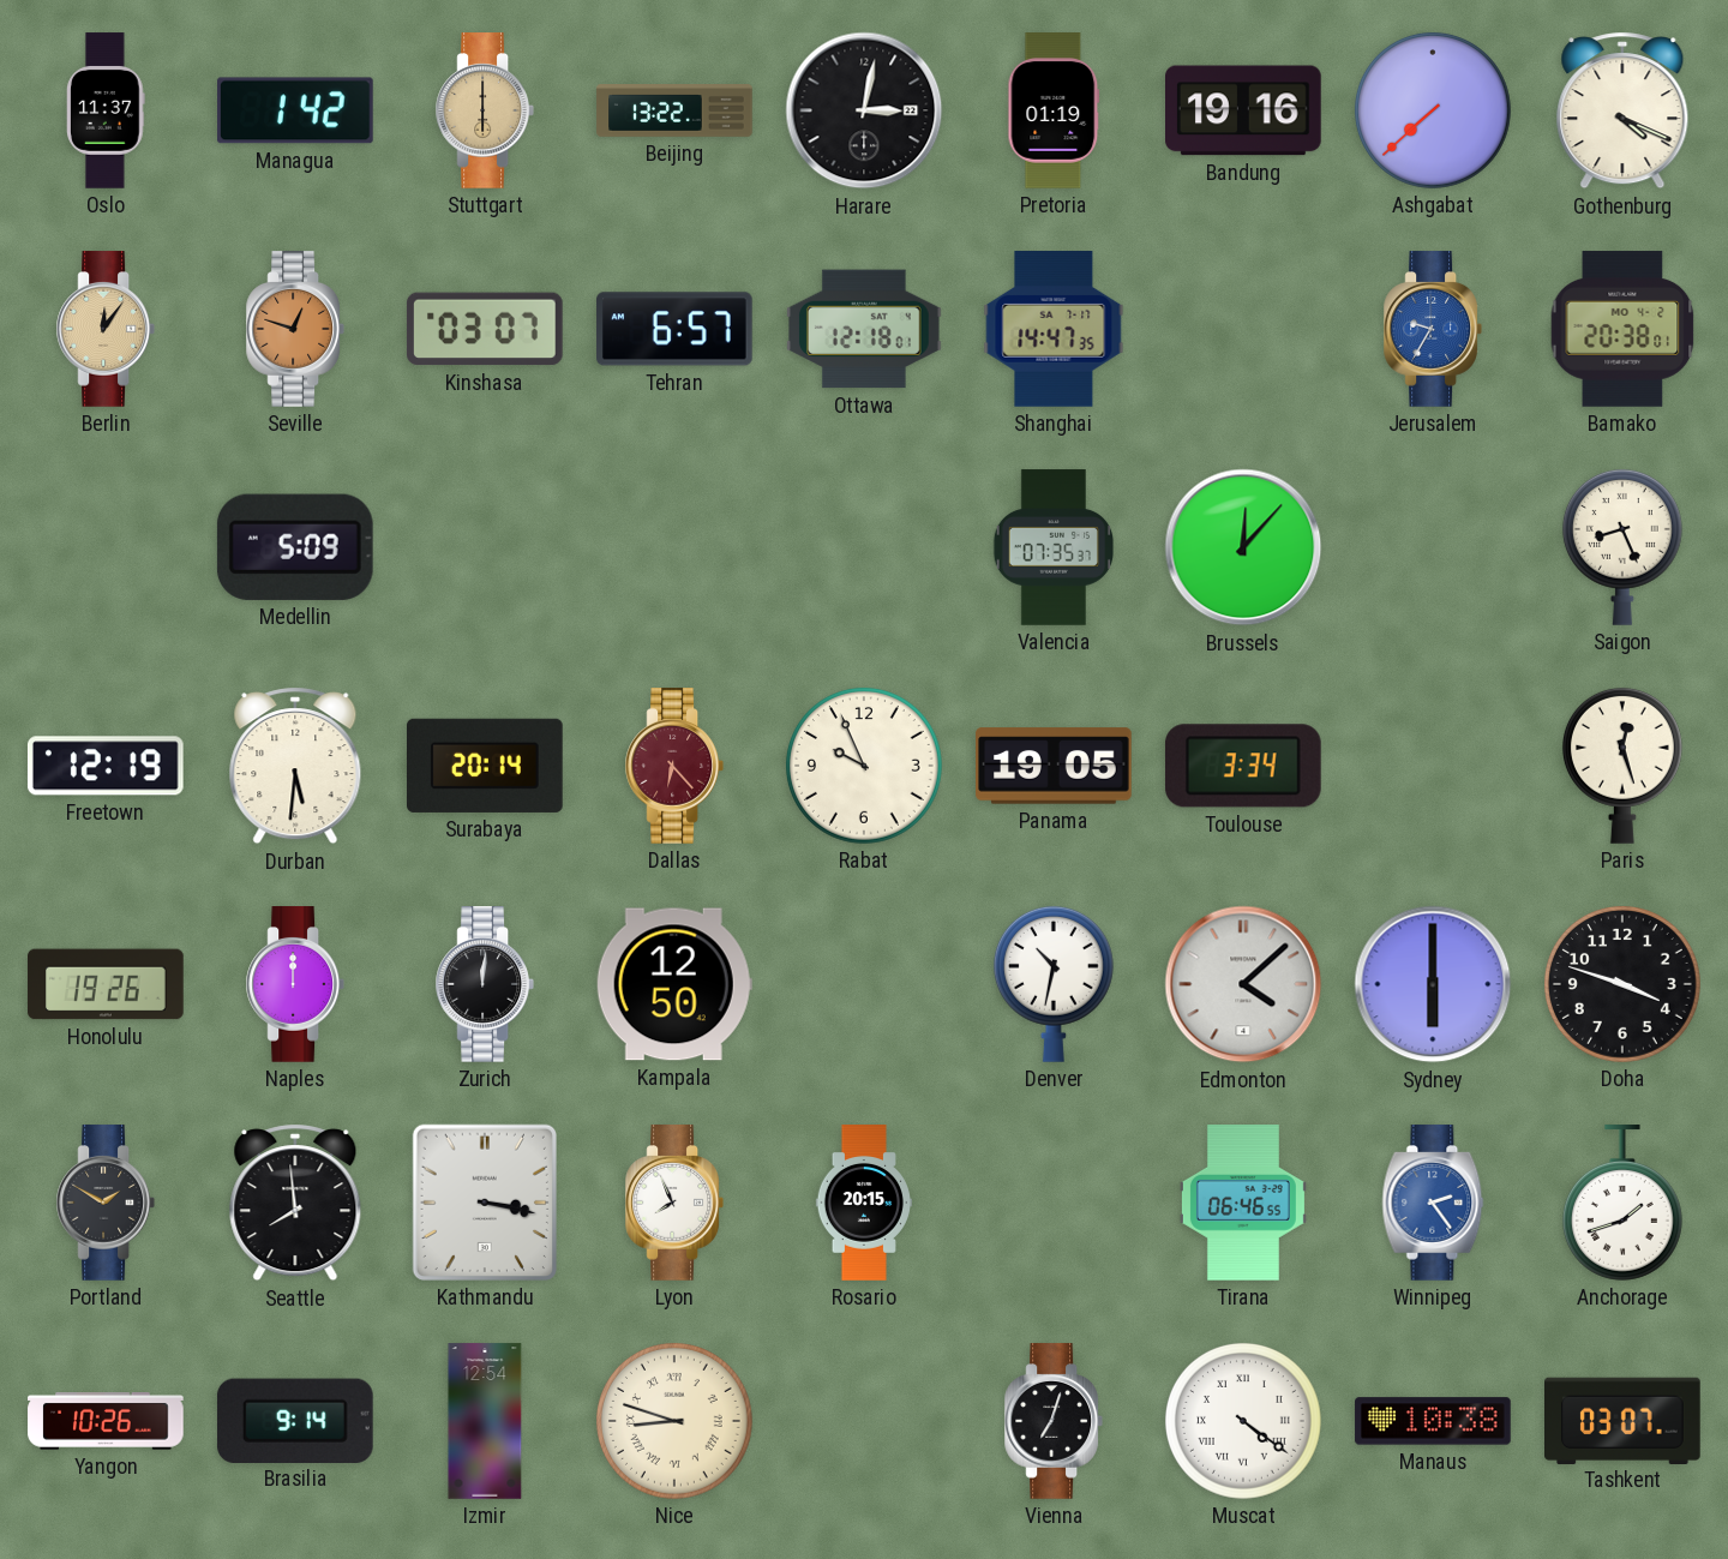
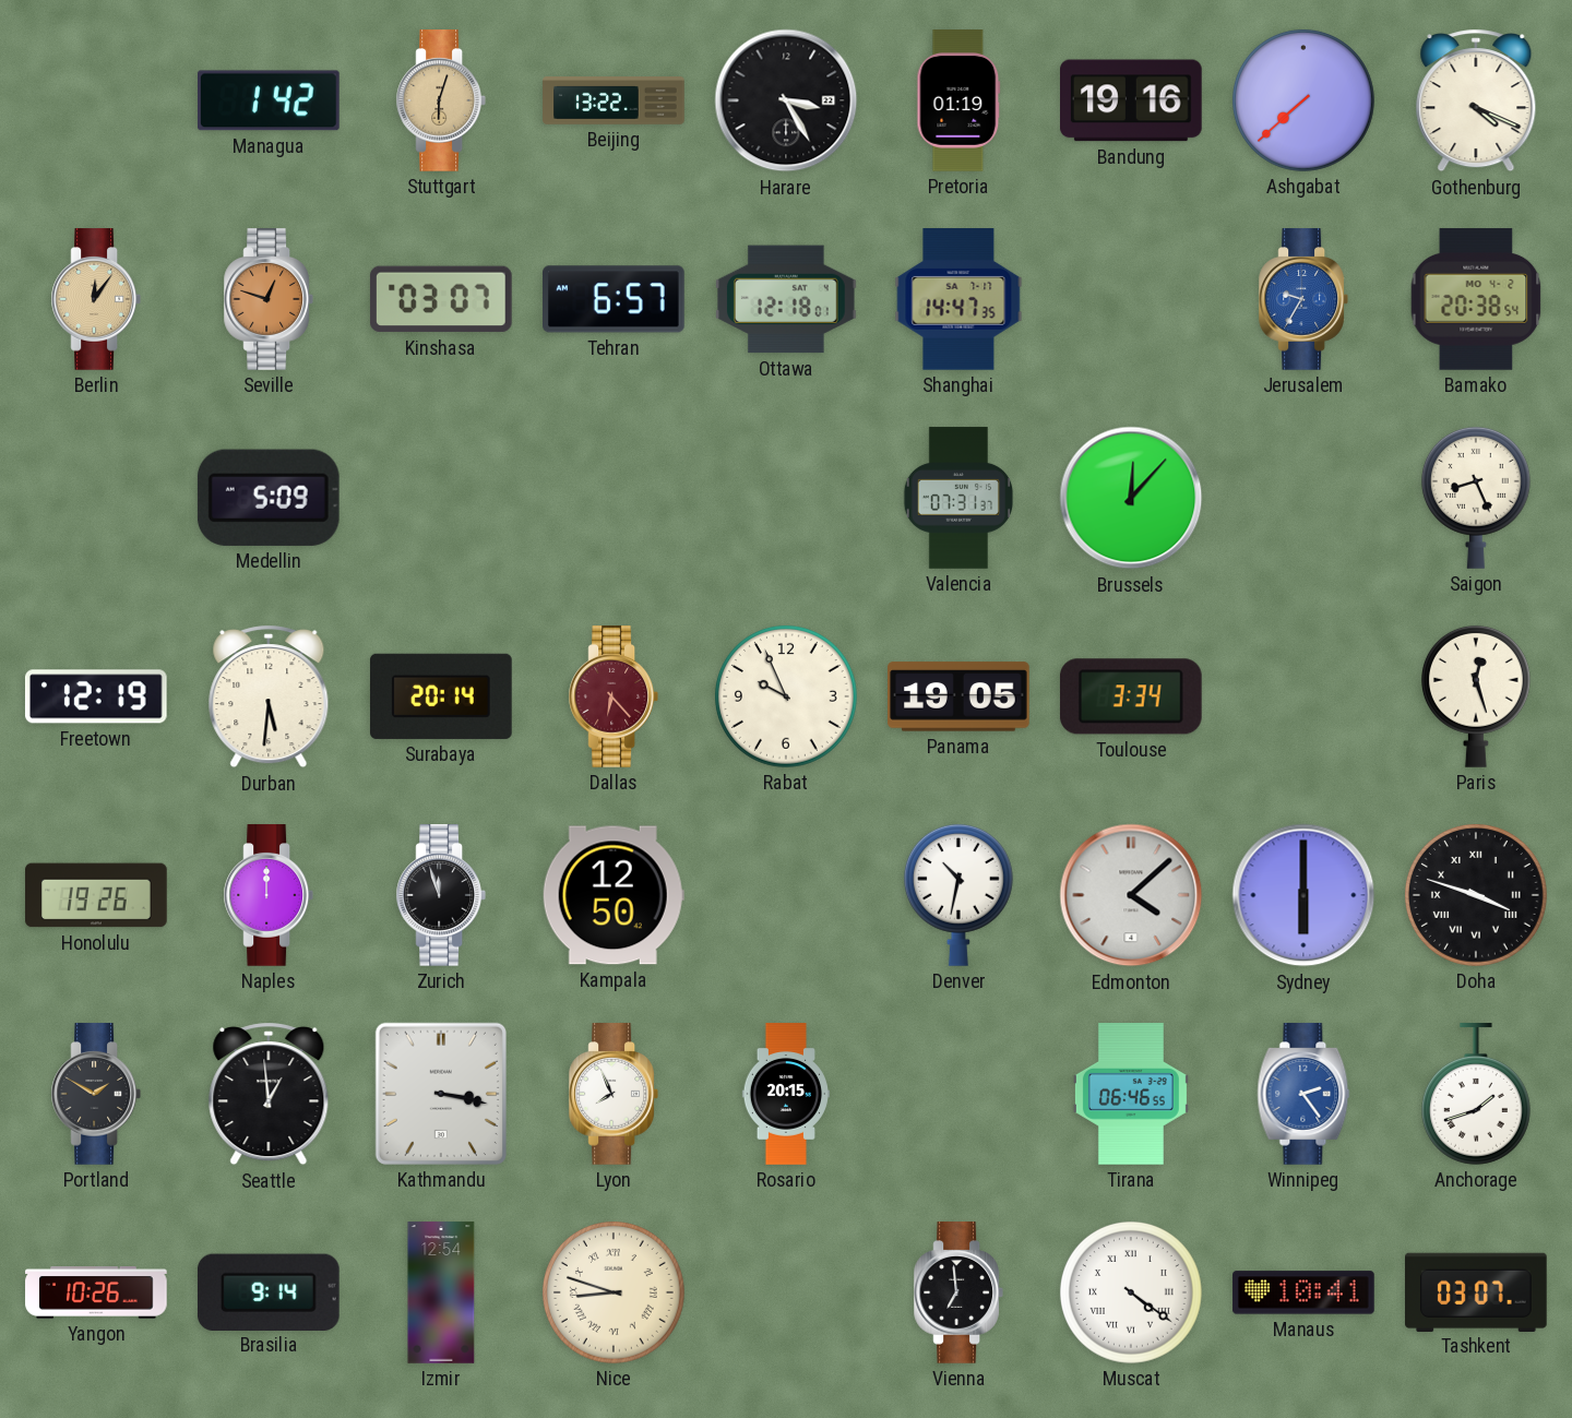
Oslo: 11:37 -> none (107, 110)
Stuttgart: 6:00 -> 6:03 (440, 100)
Harare: 3:02 -> 3:25 (786, 100)
Bamako: 20:38:01 -> 20:38:54 (1476, 299)
Valencia: 07:35 -> 07:31 (958, 498)
Zurich: 12:01 -> 11:57 (440, 895)
Doha numerals: Arabic -> Roman (1476, 895)
Seattle: 7:59 -> 12:59 (269, 1094)
Vienna: 7:03 -> 6:59 (957, 1292)
Manaus: 10:38 -> 10:41 (1303, 1292)
